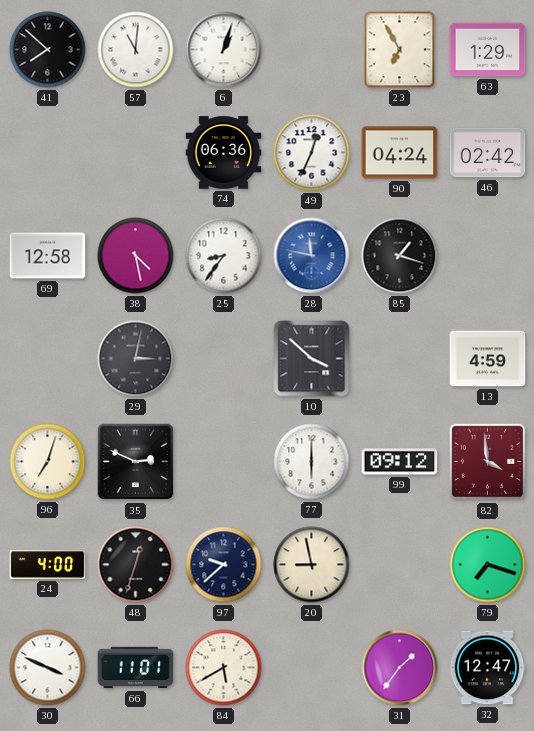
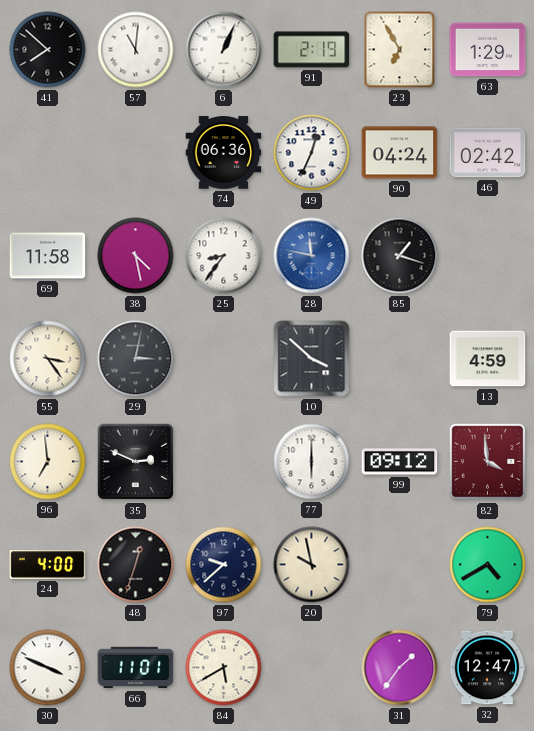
6: 1:03 -> 1:04 (224, 50)
91: none -> 2:19 (312, 50)
69: 12:58 -> 11:58 (48, 256)
55: none -> 3:24 (48, 359)
96: 7:03 -> 6:59 (48, 462)
20: 8:58 -> 9:58 (312, 565)
79: 7:18 -> 4:40 (488, 565)
